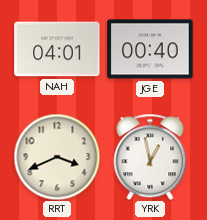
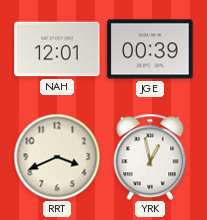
NAH: 04:01 -> 12:01 (57, 49)
JGE: 00:40 -> 00:39 (150, 49)
